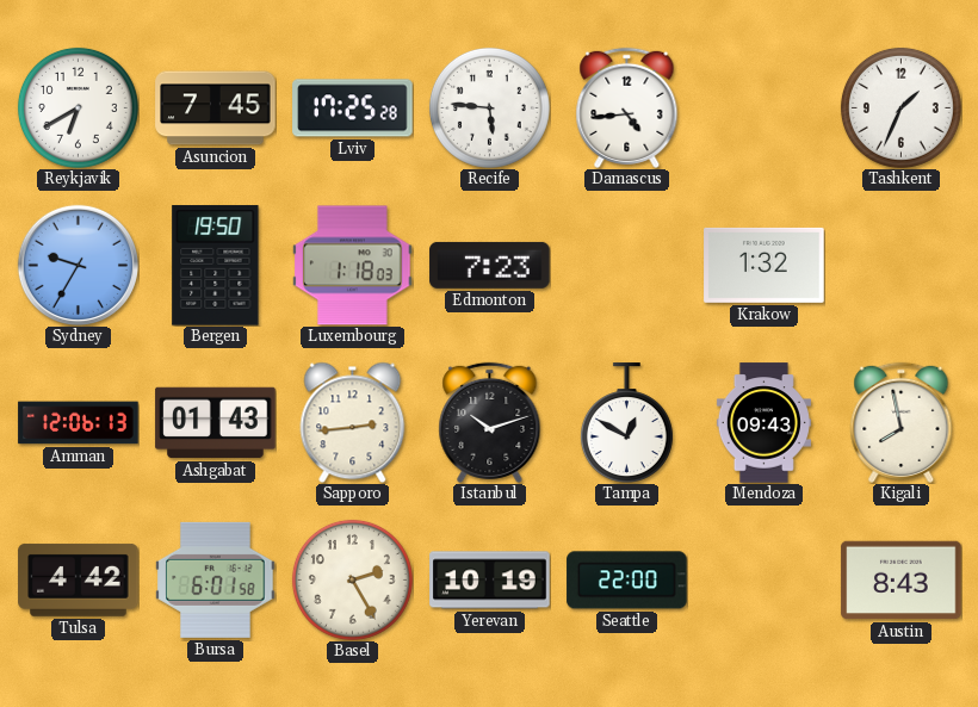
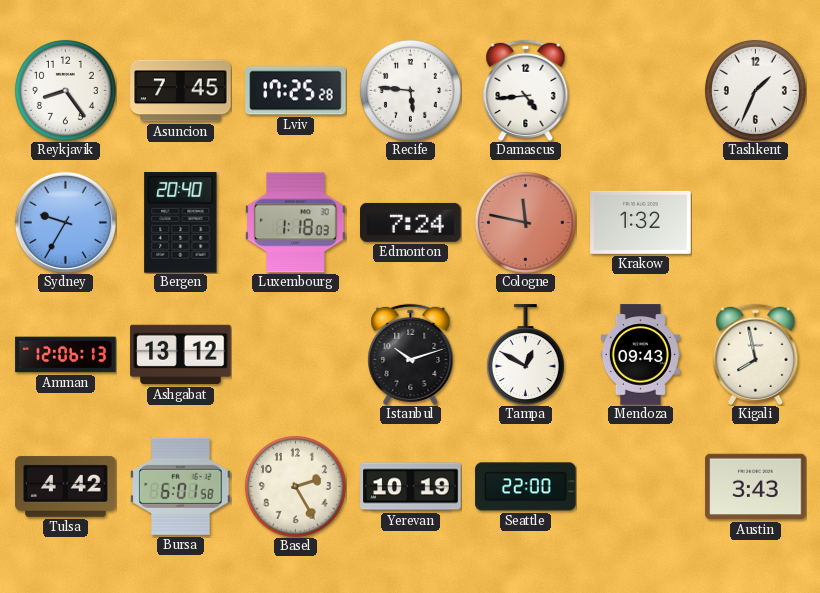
Reykjavik: 6:40 -> 8:24 (65, 90)
Bergen: 19:50 -> 20:40 (181, 223)
Edmonton: 7:23 -> 7:24 (411, 222)
Cologne: none -> 11:47 (525, 222)
Ashgabat: 01:43 -> 13:12 (181, 355)
Sapporo: 2:44 -> none (353, 422)
Austin: 8:43 -> 3:43 (756, 487)
